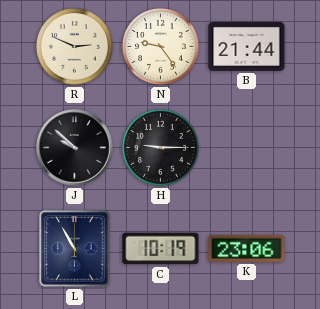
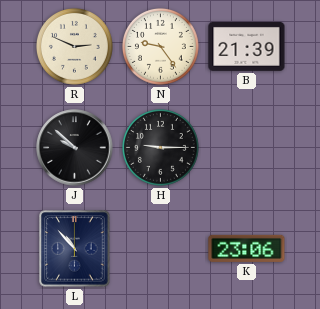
B: 21:44 -> 21:39 (247, 47)
L: 10:55 -> 10:53 (75, 249)
C: 10:19 -> none (161, 249)
